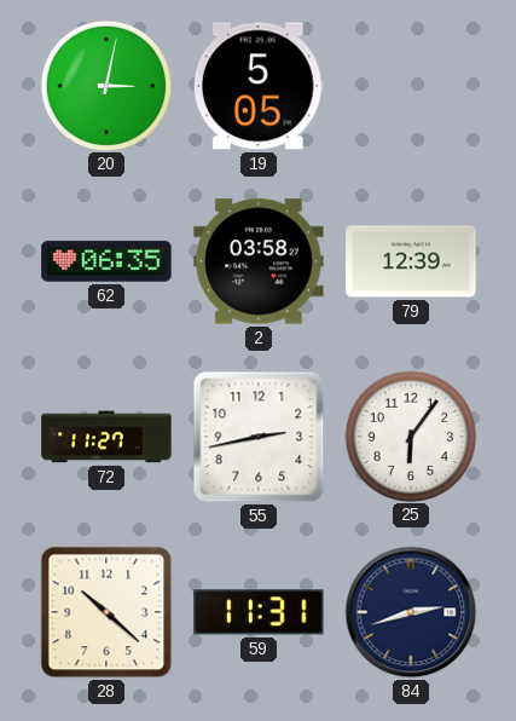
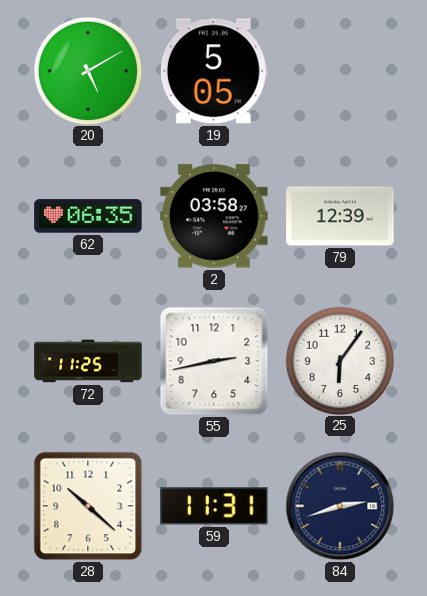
20: 3:02 -> 5:10 (87, 70)
72: 11:27 -> 11:25 (88, 361)
